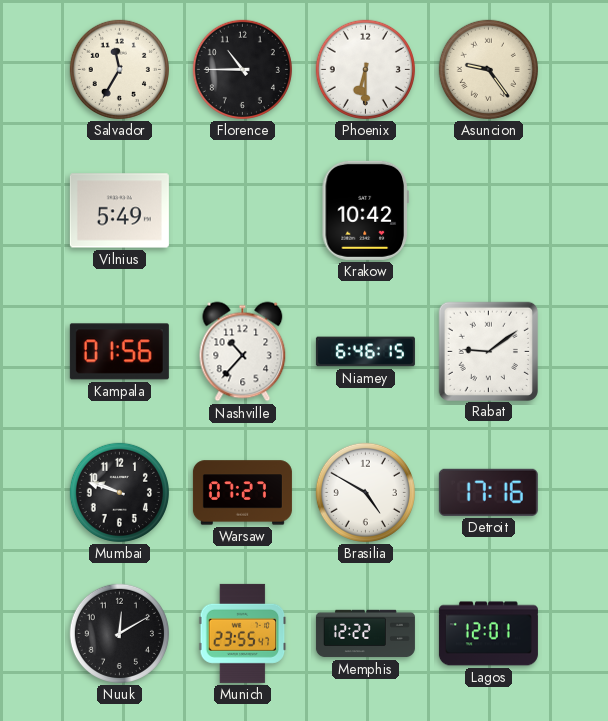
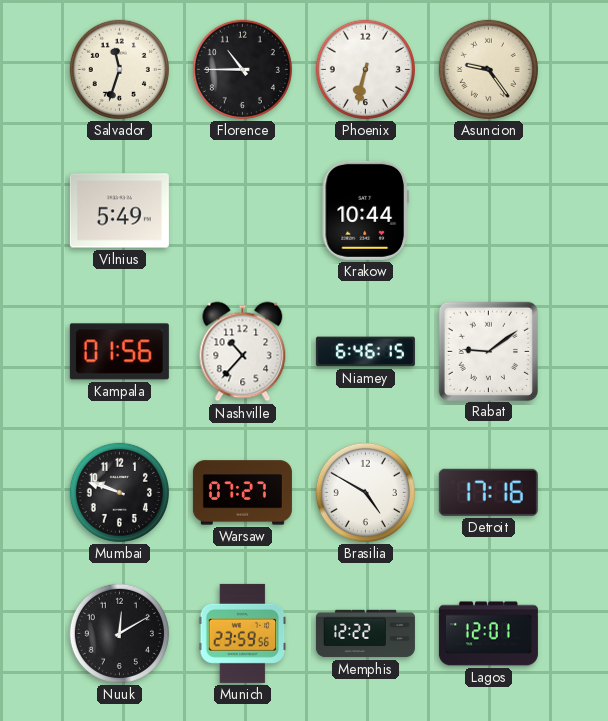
Salvador: 11:35 -> 11:33 (119, 69)
Phoenix: 6:30 -> 6:32 (365, 69)
Krakow: 10:42 -> 10:44 (365, 210)
Munich: 23:55 -> 23:59 (243, 633)
